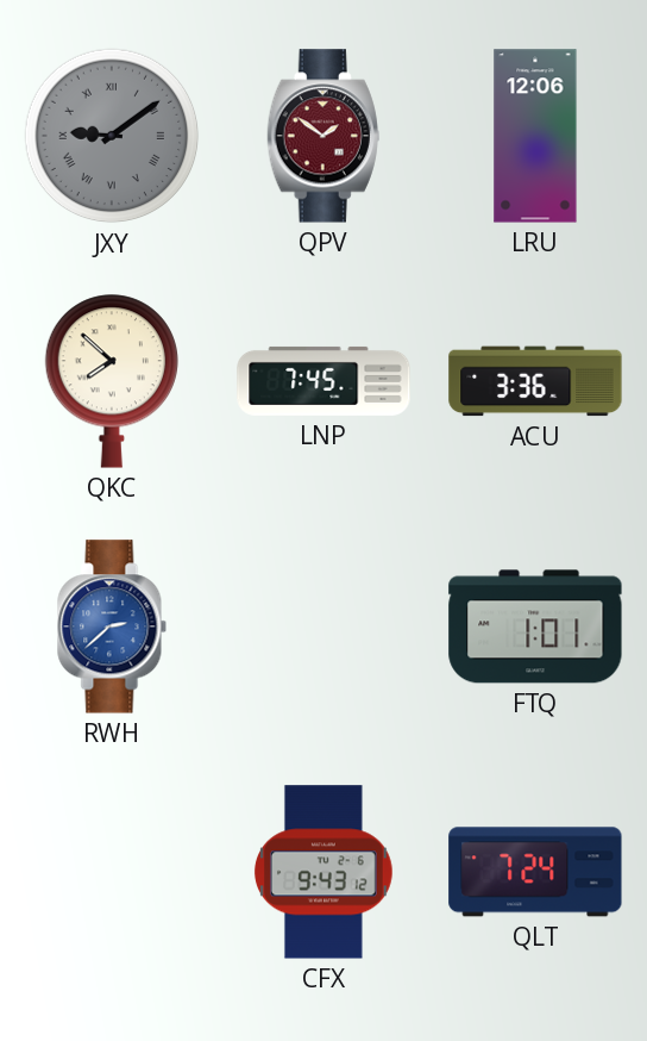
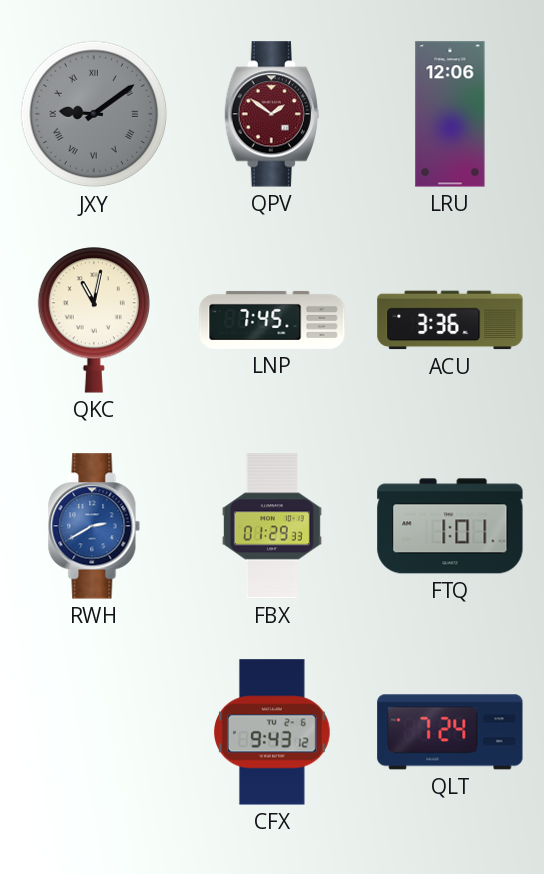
QKC: 7:52 -> 11:02 (93, 320)
RWH: 2:38 -> 2:40 (94, 526)
FBX: none -> 01:29 (272, 526)
